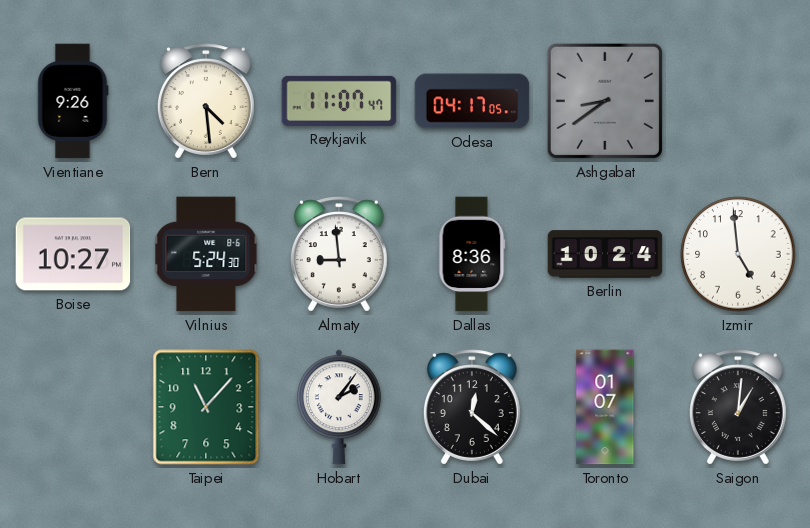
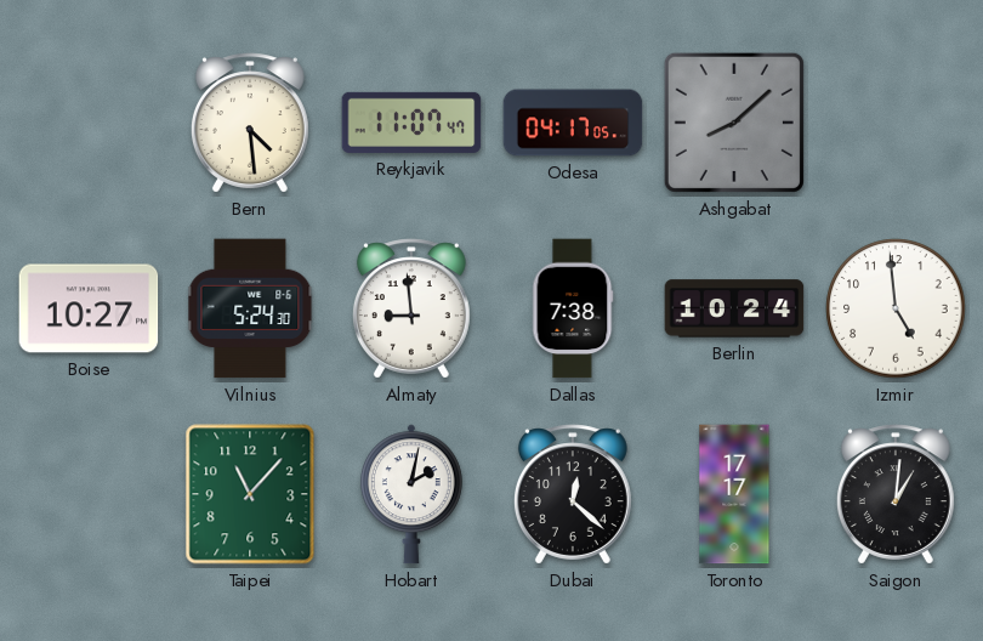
Vientiane: 9:26 -> none (73, 101)
Ashgabat: 8:39 -> 8:08 (734, 123)
Dallas: 8:36 -> 7:38 (573, 308)
Hobart: 2:06 -> 2:02 (411, 494)
Toronto: 01:07 -> 17:17 (734, 494)
